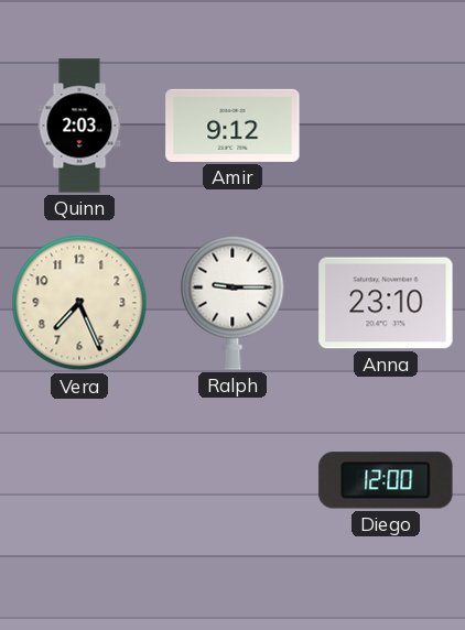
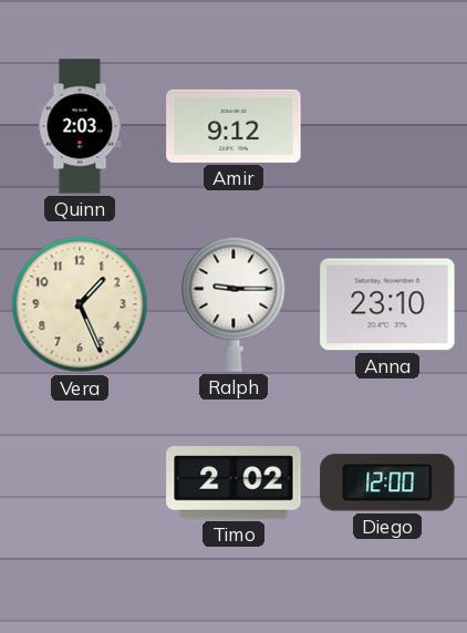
Vera: 7:26 -> 1:26 (80, 304)
Timo: none -> 2:02 (233, 482)
